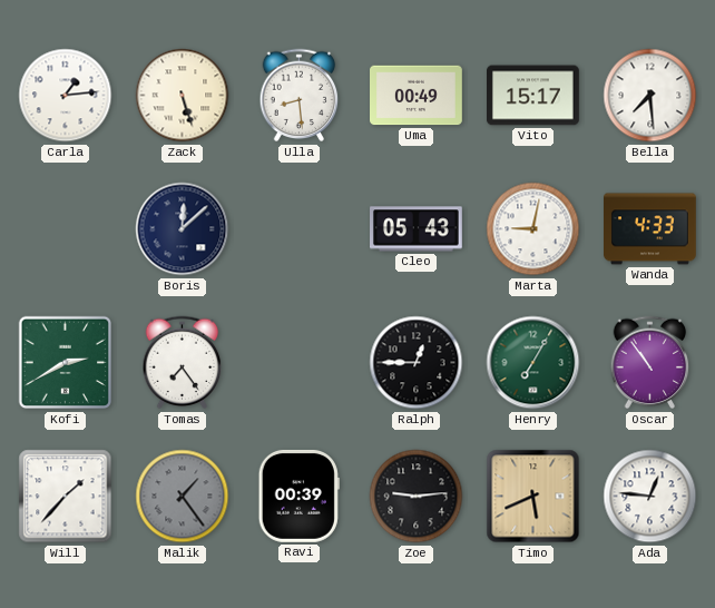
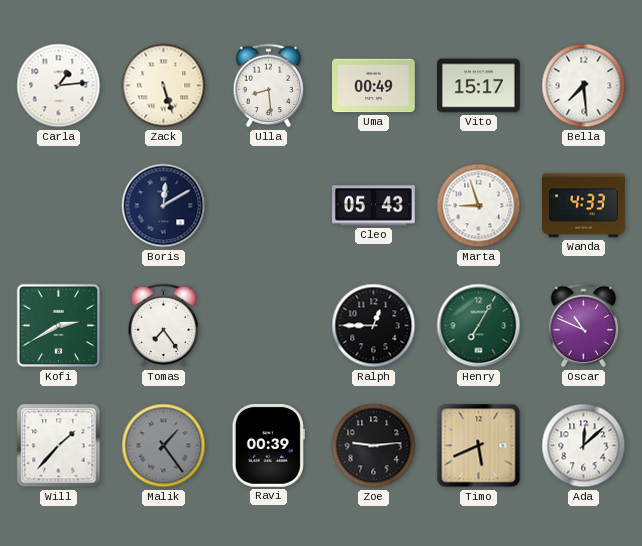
Boris: 12:08 -> 12:10 (164, 206)
Marta: 9:02 -> 8:57 (479, 206)
Oscar: 10:54 -> 10:49 (584, 326)
Ada: 12:46 -> 12:08 (584, 446)
